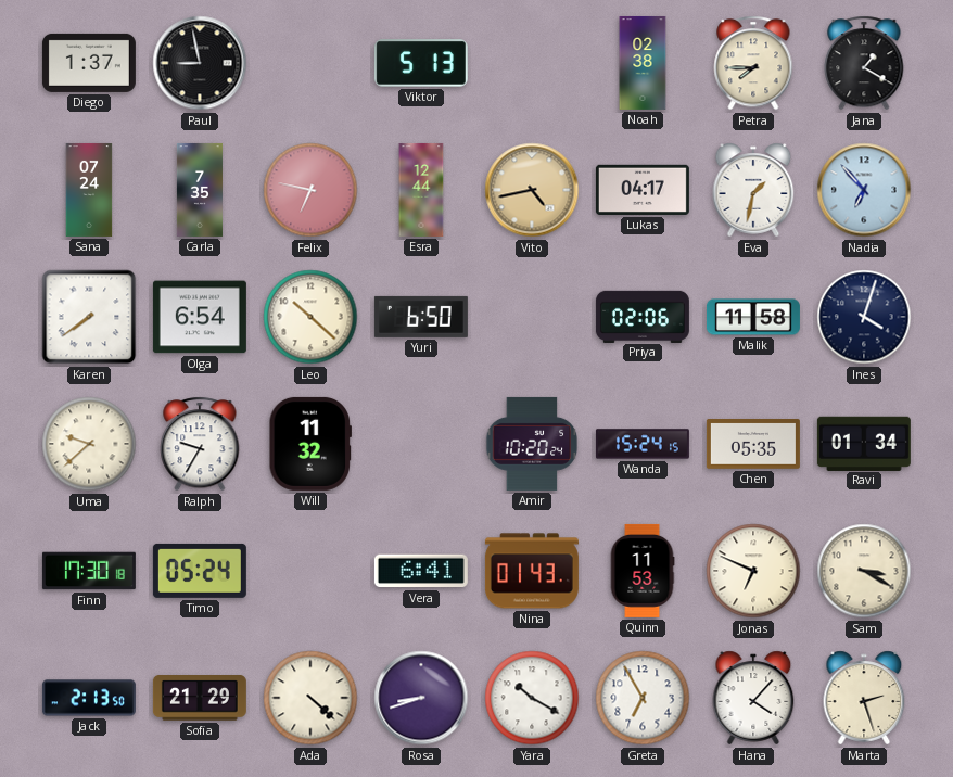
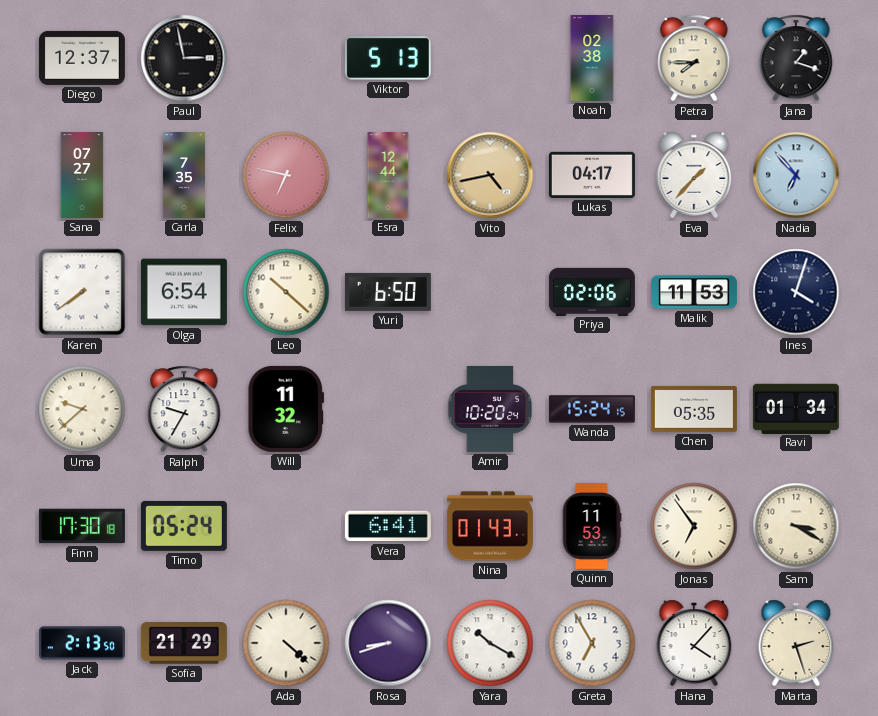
Diego: 1:37 -> 12:37 (82, 58)
Paul: 8:58 -> 2:58 (184, 58)
Jana: 1:20 -> 1:18 (796, 58)
Sana: 07:24 -> 07:27 (82, 175)
Eva: 1:32 -> 1:37 (694, 175)
Malik: 11:58 -> 11:53 (694, 292)
Jonas: 6:49 -> 6:54 (694, 526)
